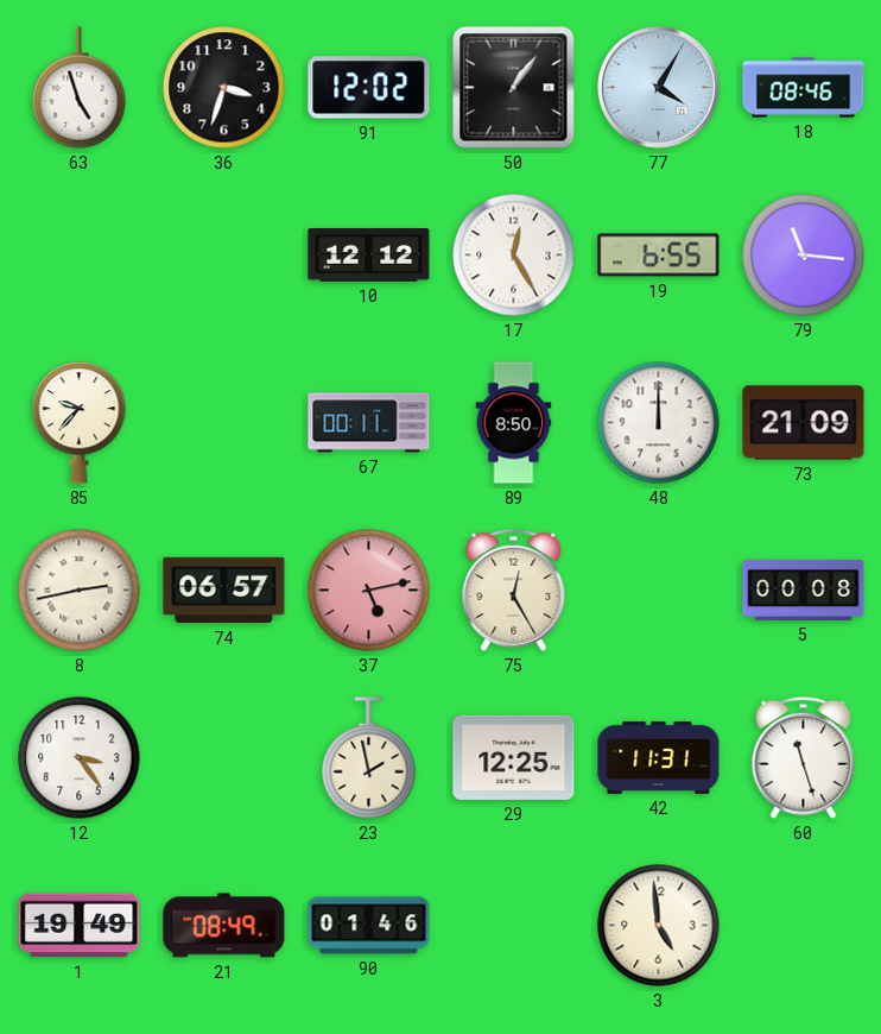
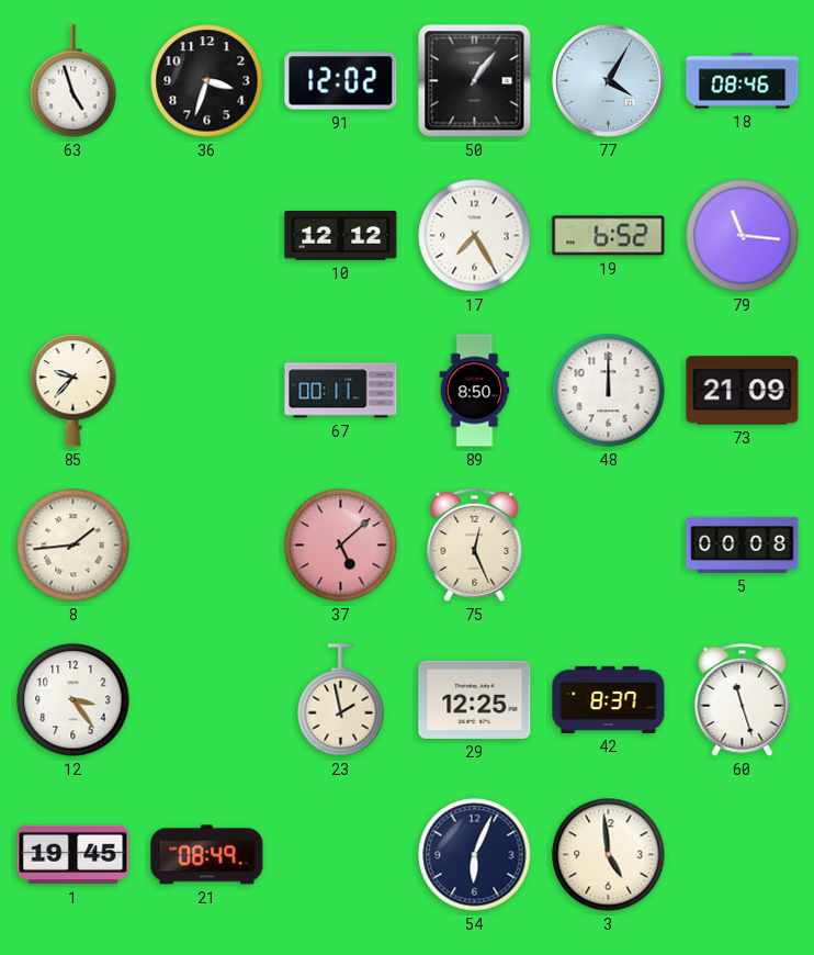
17: 12:25 -> 7:25 (475, 236)
19: 6:55 -> 6:52 (609, 236)
8: 2:43 -> 1:44 (74, 546)
74: 06:57 -> none (224, 591)
37: 5:13 -> 5:08 (341, 546)
75: 12:25 -> 12:26 (475, 544)
42: 11:31 -> 8:37 (609, 699)
1: 19:49 -> 19:45 (74, 855)
90: 01:46 -> none (369, 926)
54: none -> 6:04 (475, 855)
